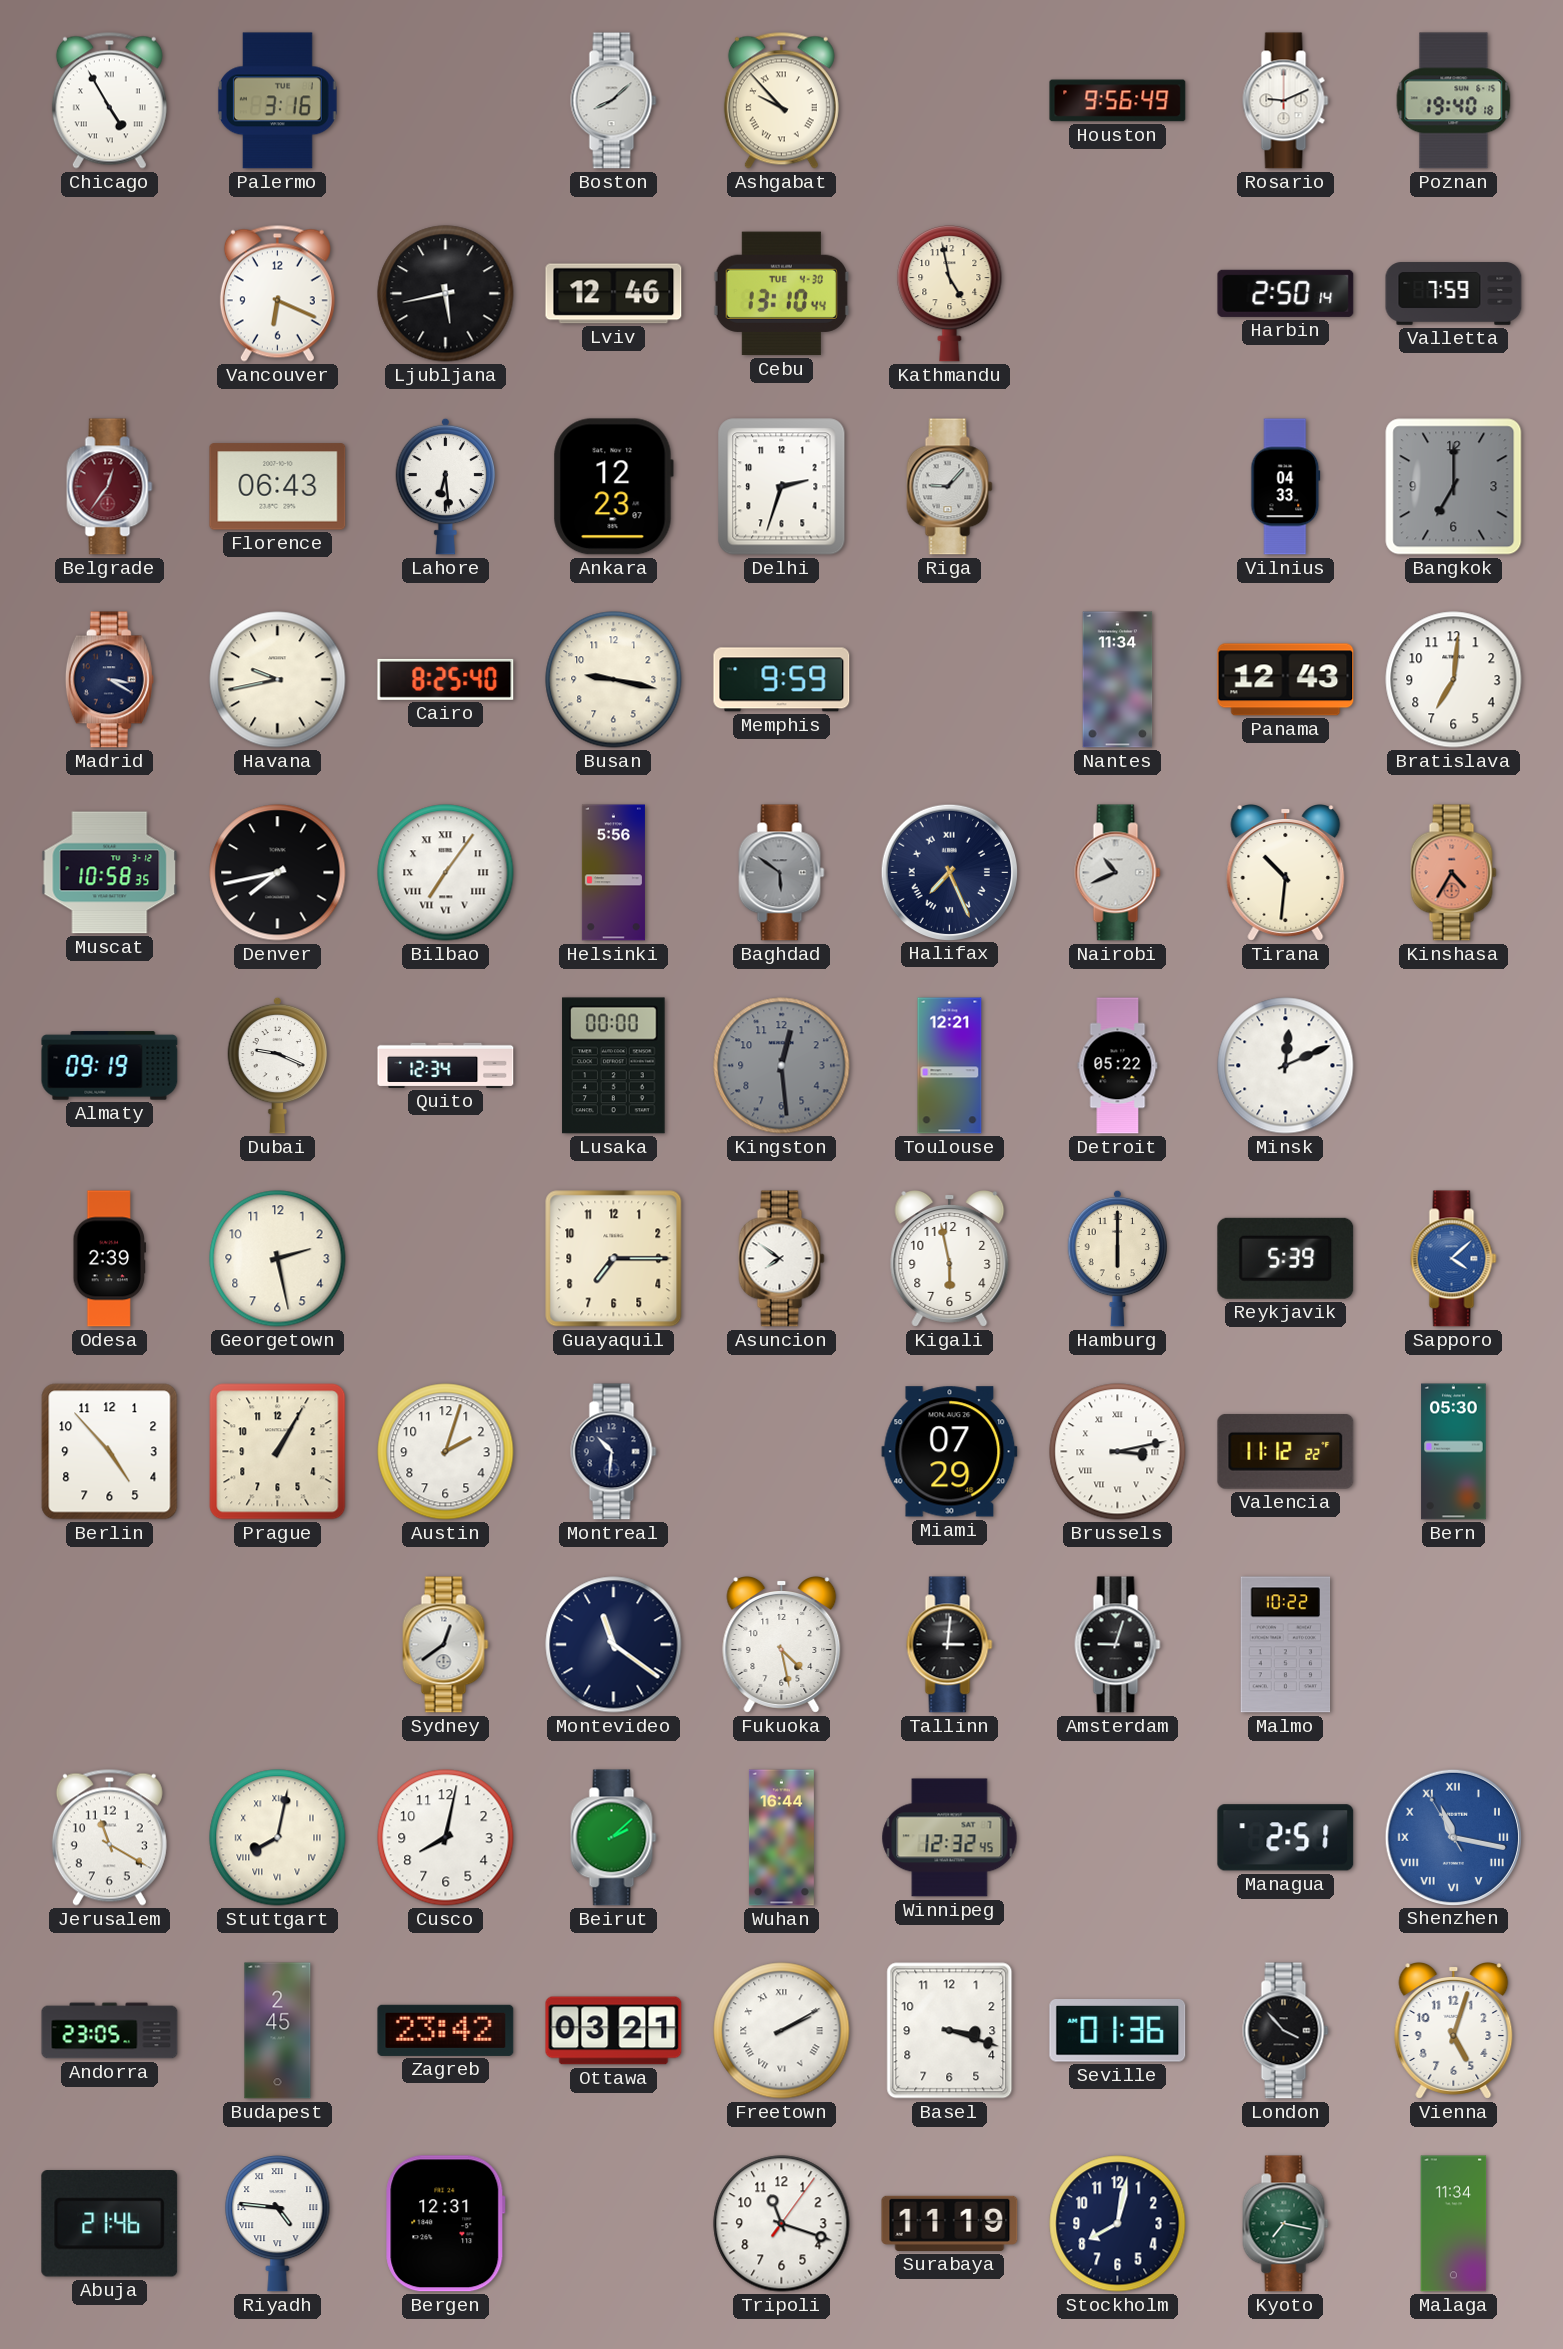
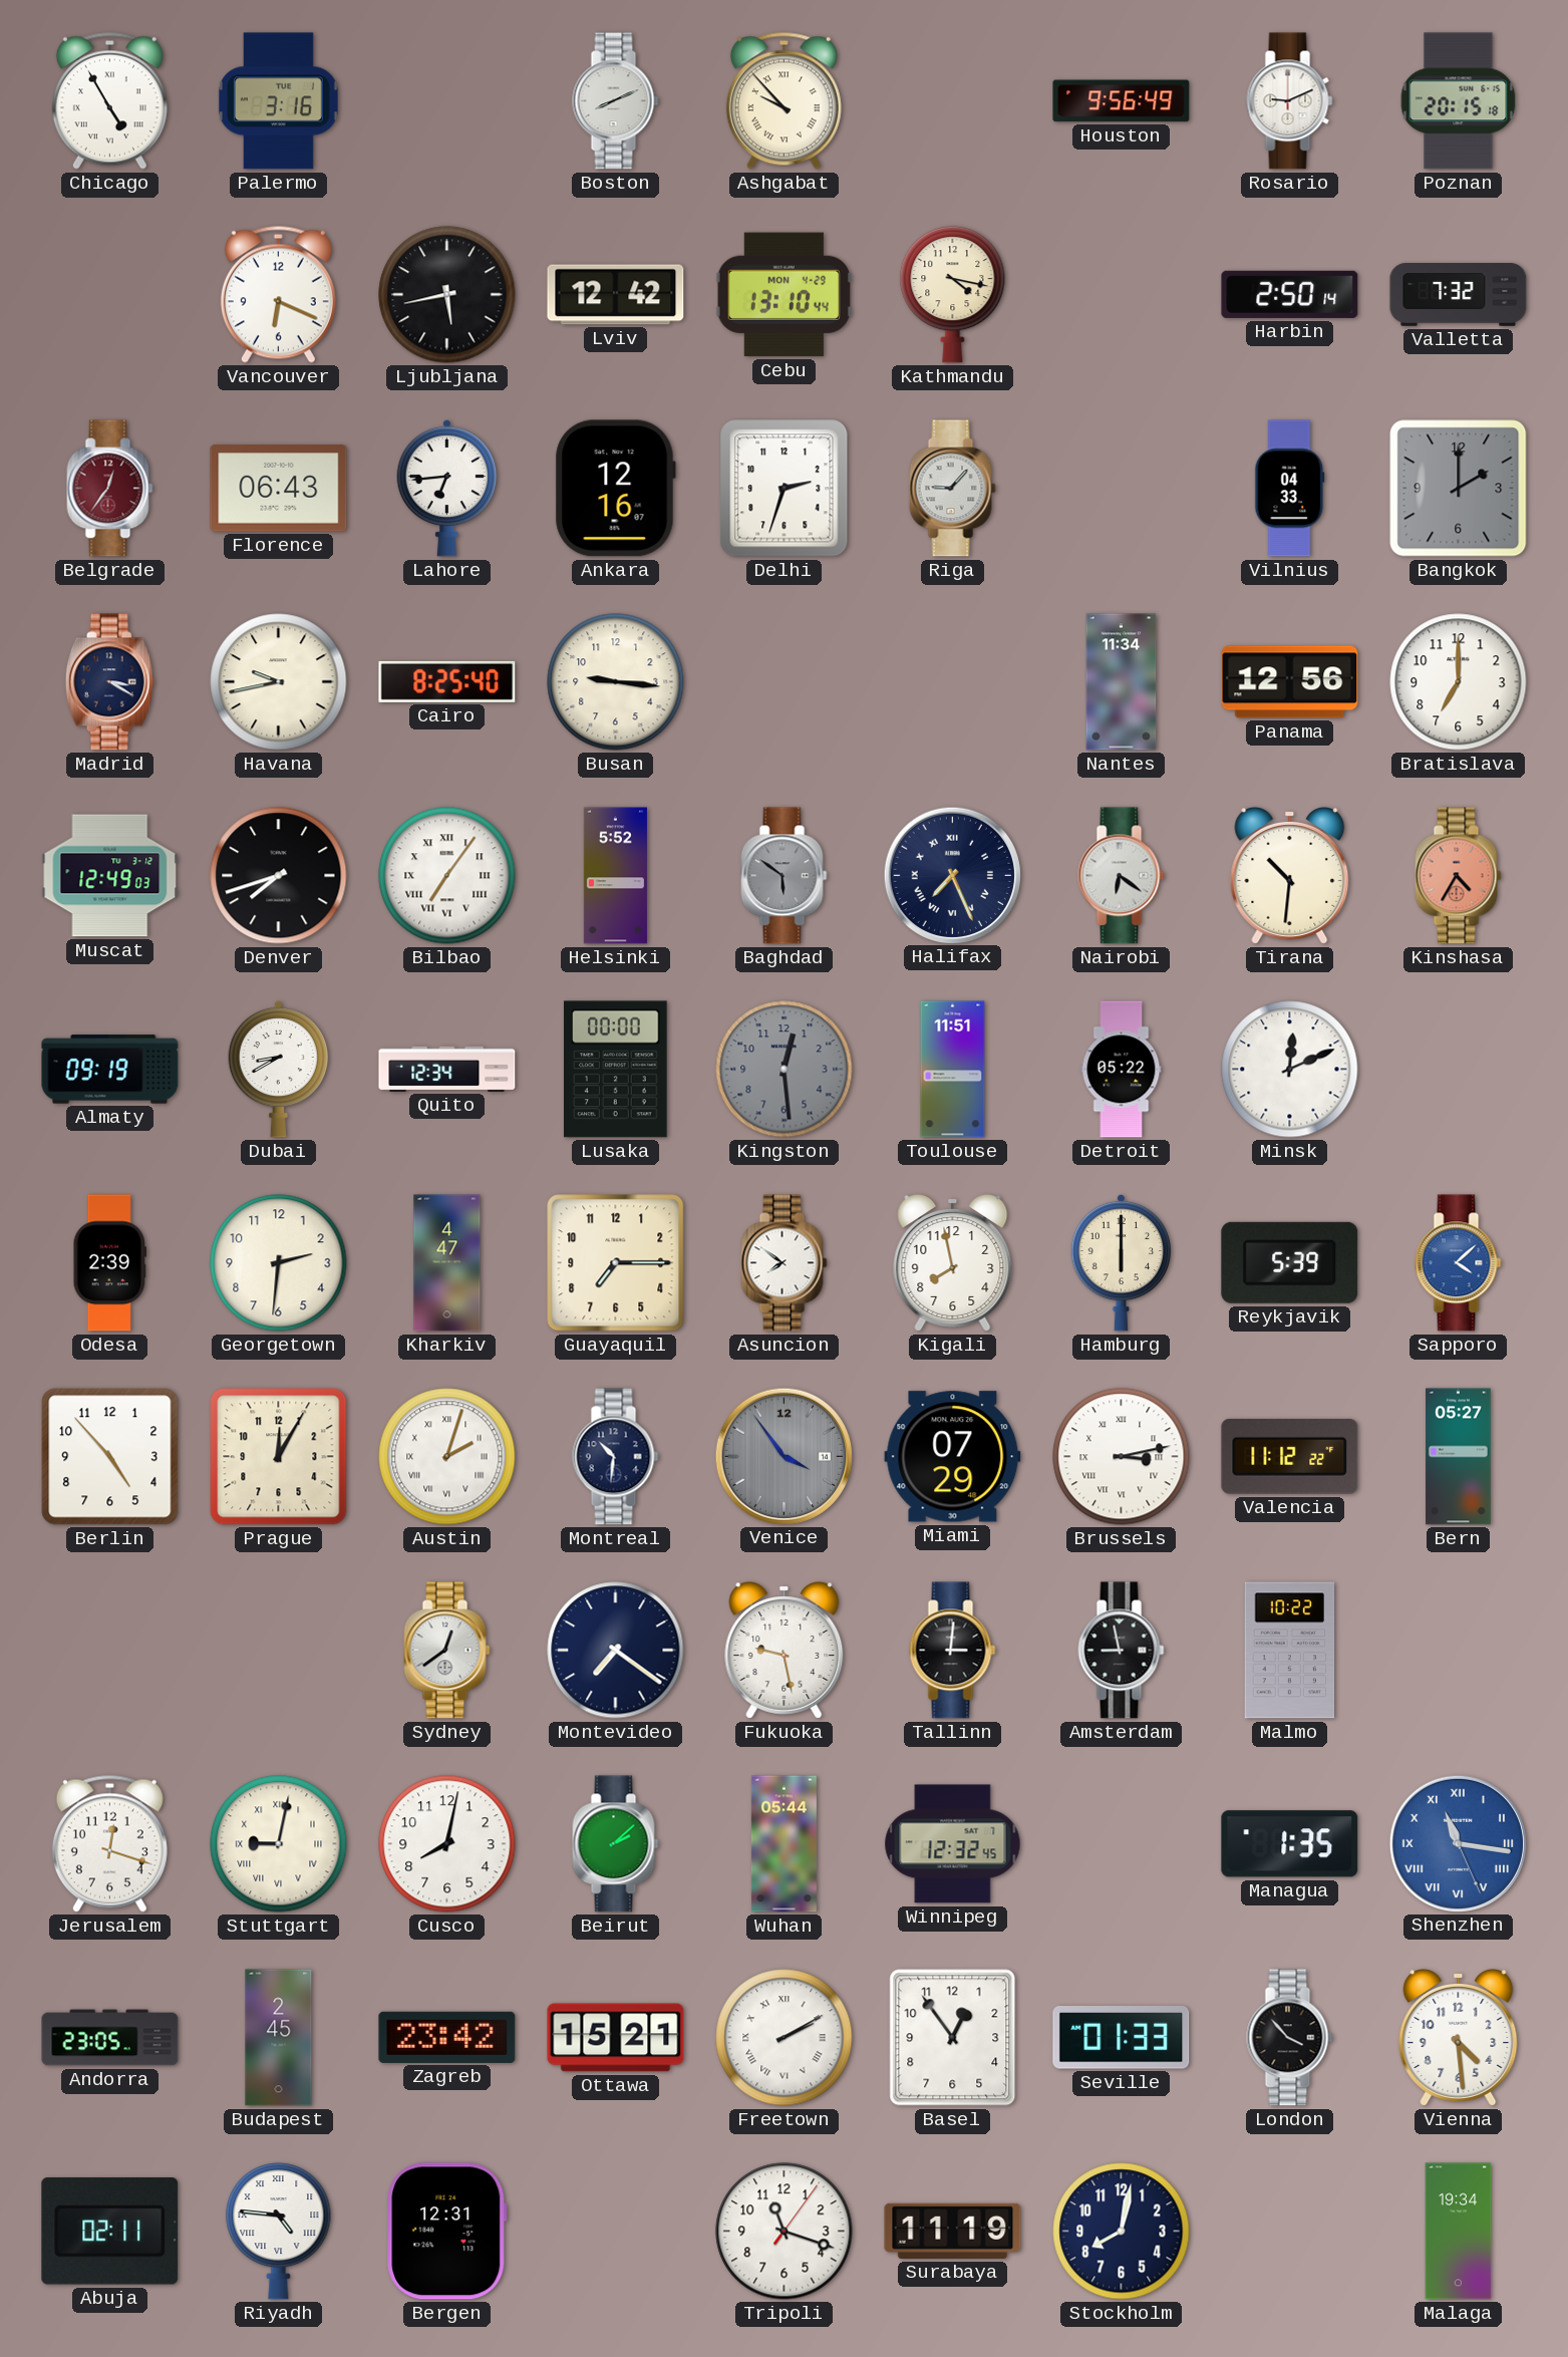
Boston: 8:08 -> 8:11 (616, 101)
Poznan: 19:40 -> 20:15 (1459, 101)
Lviv: 12:46 -> 12:42 (616, 295)
Cebu date: TUE 4-30 -> MON 4-29 (783, 295)
Kathmandu: 4:58 -> 4:17 (953, 295)
Valletta: 7:59 -> 7:32 (1459, 295)
Lahore: 6:29 -> 6:44 (447, 488)
Ankara: 12:23 -> 12:16 (615, 489)
Bangkok: 7:00 -> 2:00 (1459, 489)
Busan: 9:17 -> 9:16 (616, 682)
Memphis: 9:59 -> none (782, 680)
Panama: 12:43 -> 12:56 (1290, 682)
Bratislava: 7:01 -> 7:00 (1459, 682)
Muscat: 10:58 -> 12:49 (110, 876)
Denver: 7:43 -> 7:42 (279, 876)
Helsinki: 5:56 -> 5:52 (615, 876)
Nairobi: 10:41 -> 6:21 (1122, 876)
Dubai: 9:19 -> 8:40 (279, 1069)
Toulouse: 12:21 -> 11:51 (953, 1070)
Georgetown: 2:28 -> 2:31 (279, 1263)
Kharkiv: none -> 4:47 (447, 1263)
Kigali: 5:58 -> 7:58 (953, 1263)
Prague: 1:05 -> 12:05 (279, 1457)
Austin numerals: Arabic -> Roman (447, 1457)
Venice: none -> 3:54 (783, 1456)
Bern: 05:30 -> 05:27 (1459, 1457)
Montevideo: 11:21 -> 7:21 (616, 1651)
Fukuoka: 4:28 -> 9:28 (785, 1651)
Amsterdam: 9:03 -> 8:58 (1122, 1651)
Jerusalem: 11:20 -> 12:18 (109, 1843)
Stuttgart: 8:02 -> 9:02 (279, 1844)
Wuhan: 16:44 -> 05:44 (783, 1844)
Managua: 2:51 -> 1:35 (1290, 1844)
Shenzhen: 11:16:55 -> 11:16:26 (1458, 1843)
Ottawa: 03:21 -> 15:21 (616, 2038)
Basel: 3:18 -> 12:54 (953, 2038)
Seville: 01:36 -> 01:33 (1122, 2038)
Vienna: 5:03 -> 4:29 (1459, 2038)
Abuja: 21:46 -> 02:11 (110, 2232)
Kyoto: 7:17 -> none (1286, 2224)
Malaga: 11:34 -> 19:34 (1459, 2232)
